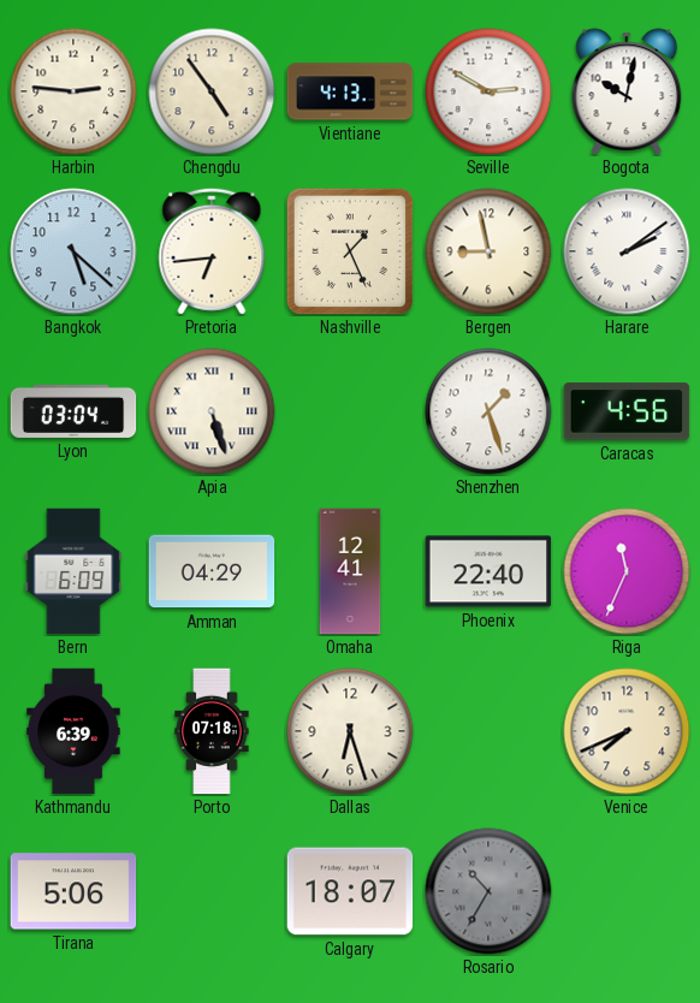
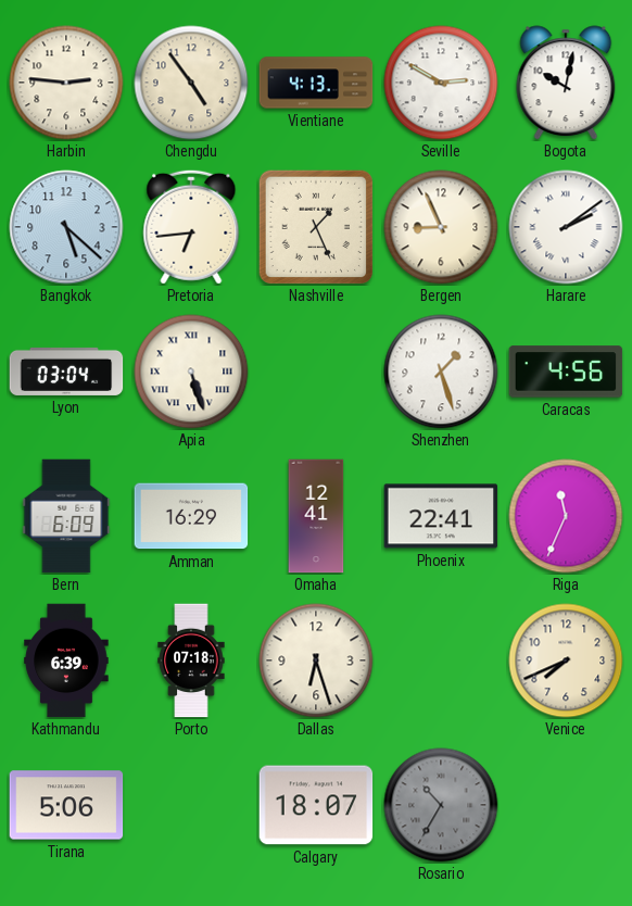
Bergen: 8:58 -> 8:56 (441, 227)
Amman: 04:29 -> 16:29 (191, 516)
Phoenix: 22:40 -> 22:41 (441, 516)
